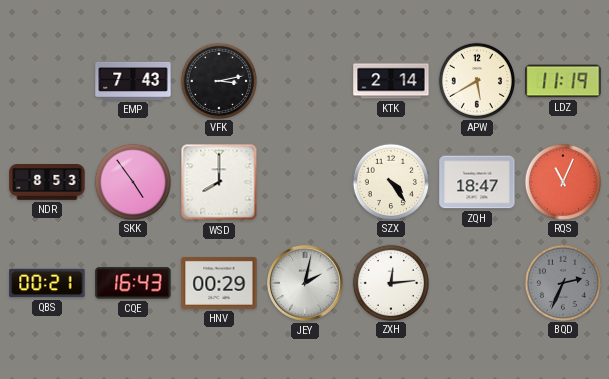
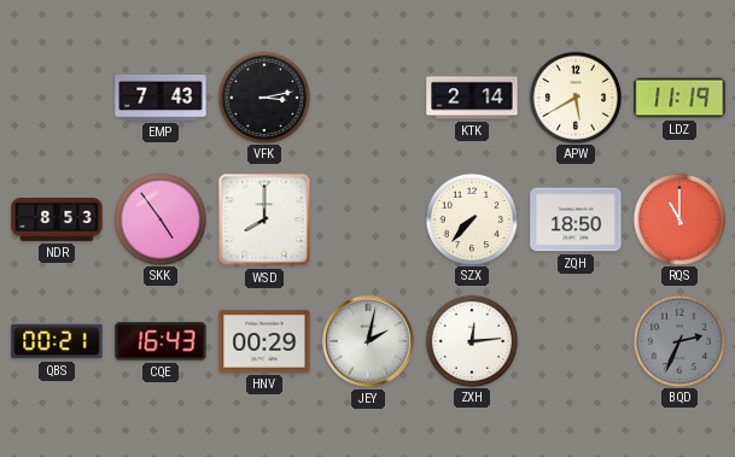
SZX: 4:24 -> 7:37 (471, 218)
ZQH: 18:47 -> 18:50 (576, 219)
RQS: 11:04 -> 11:00 (678, 218)
